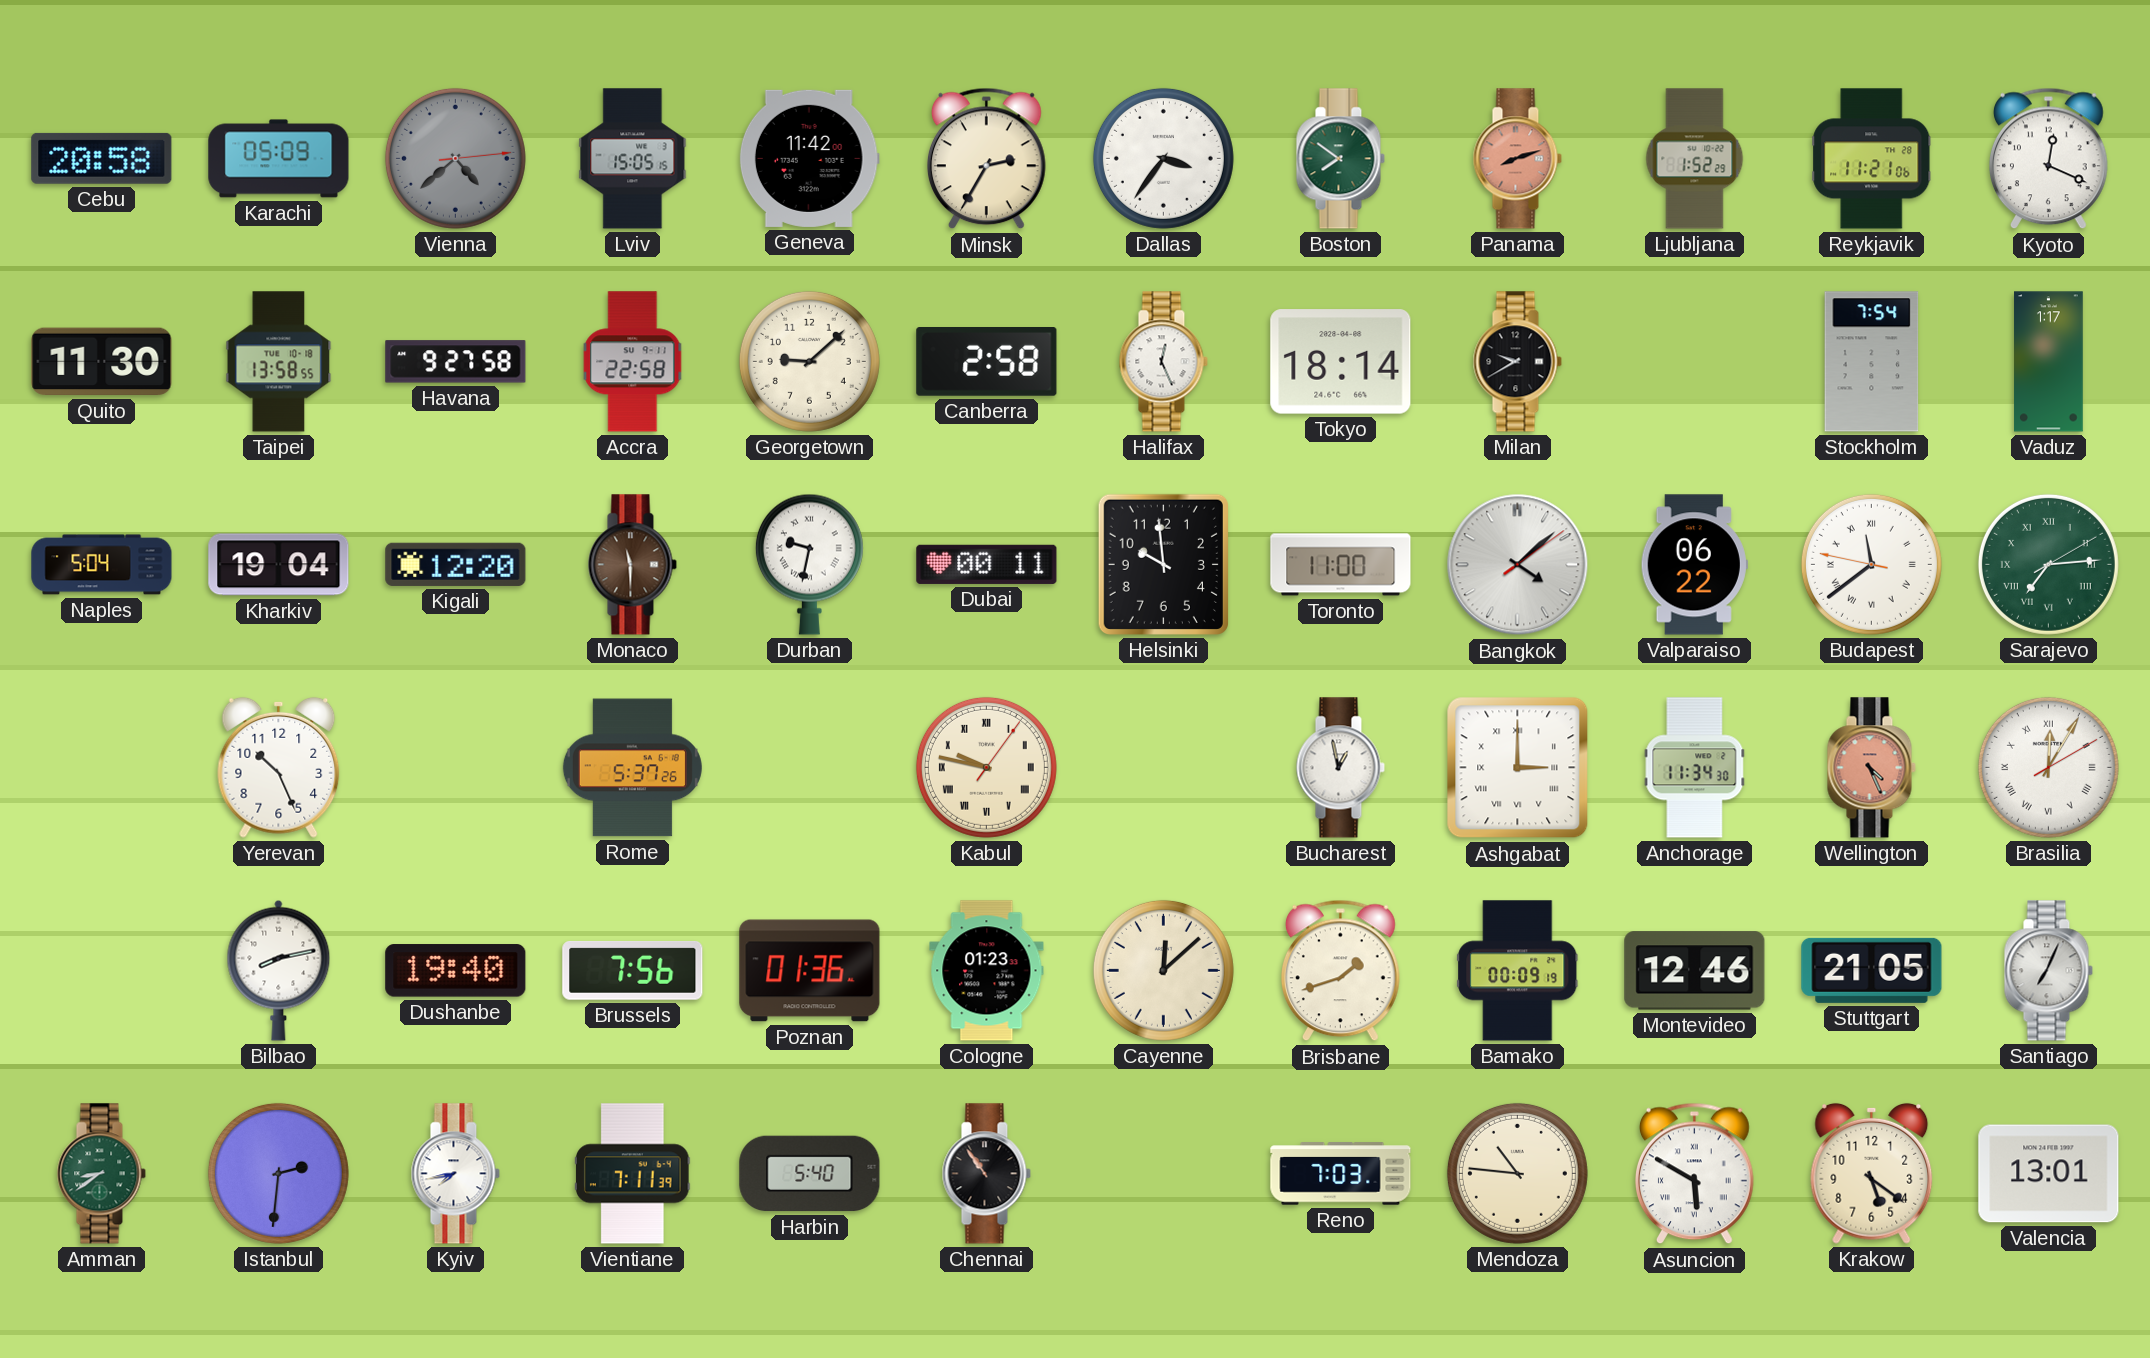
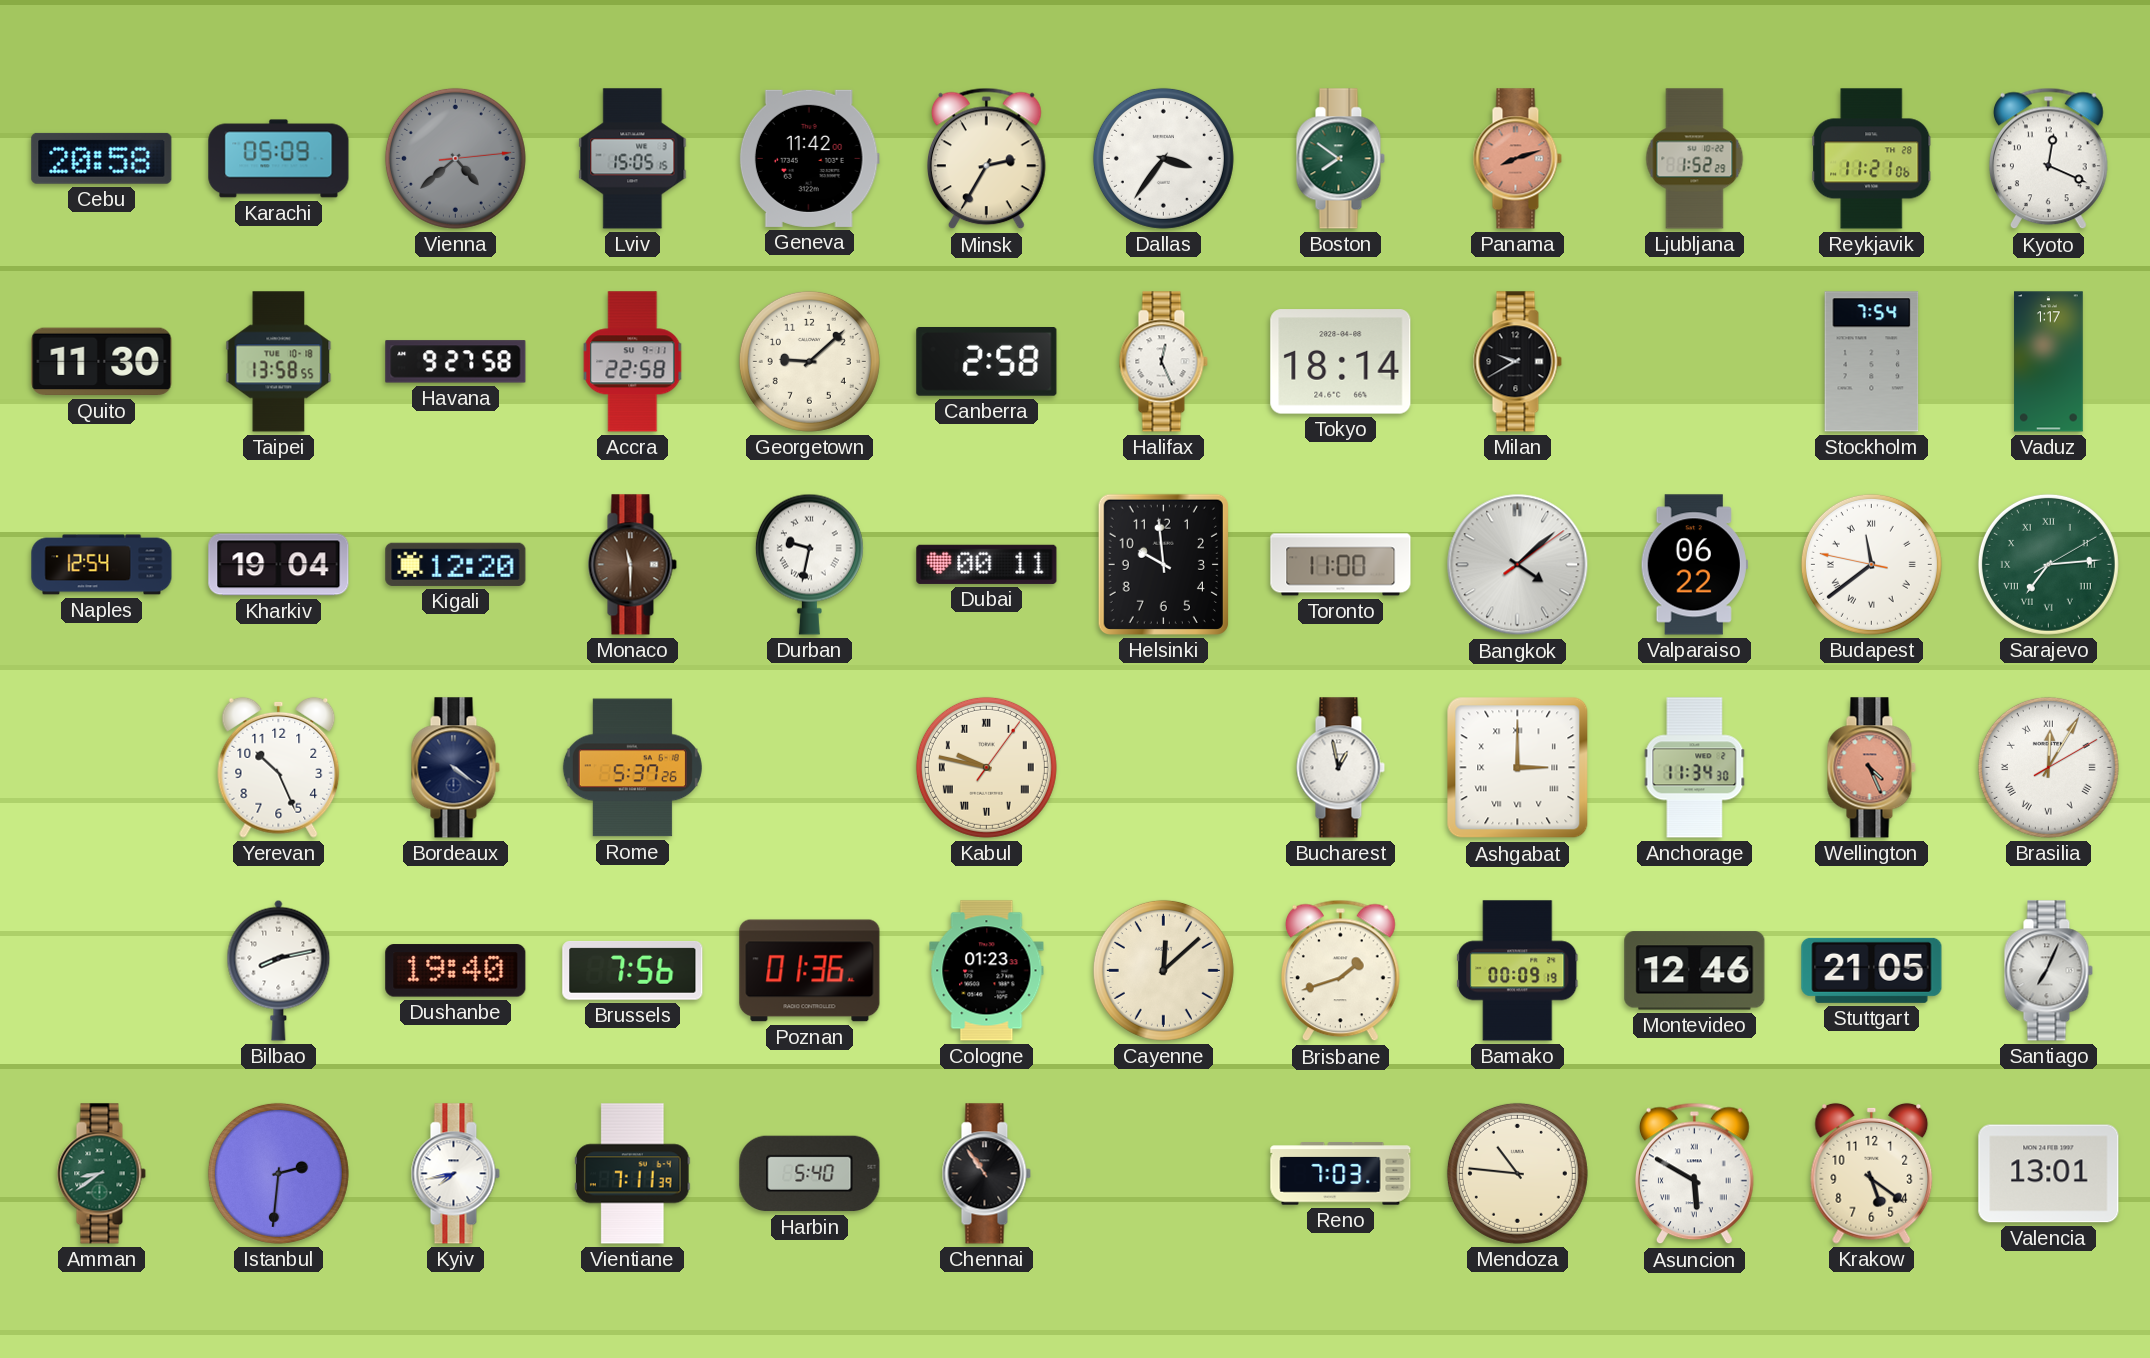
Naples: 5:04 -> 12:54 (102, 565)
Bordeaux: none -> 4:21 (455, 768)
